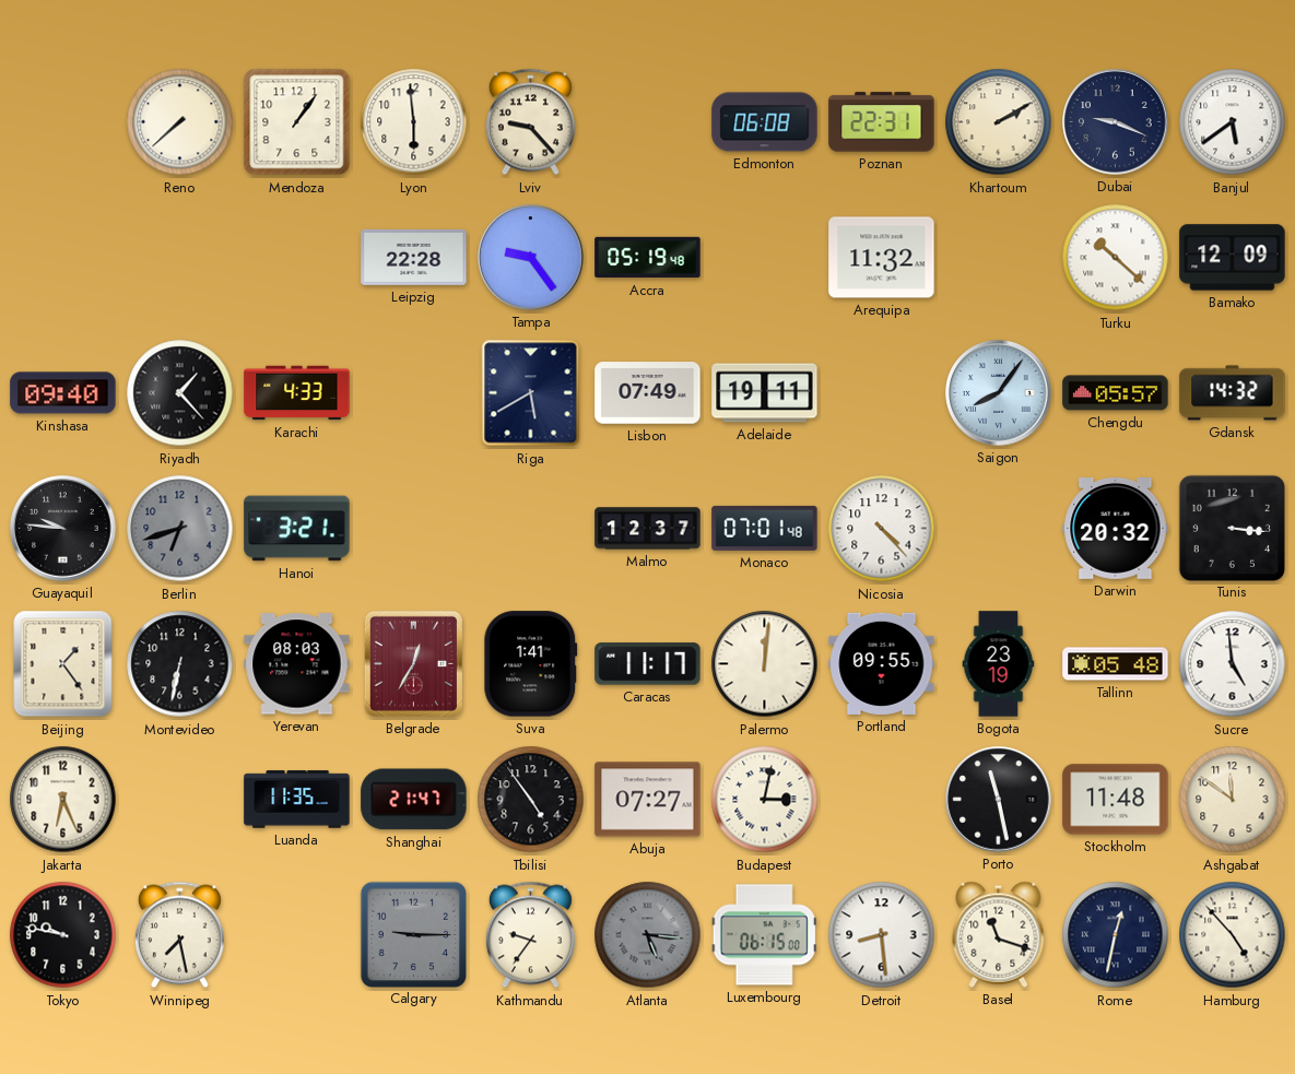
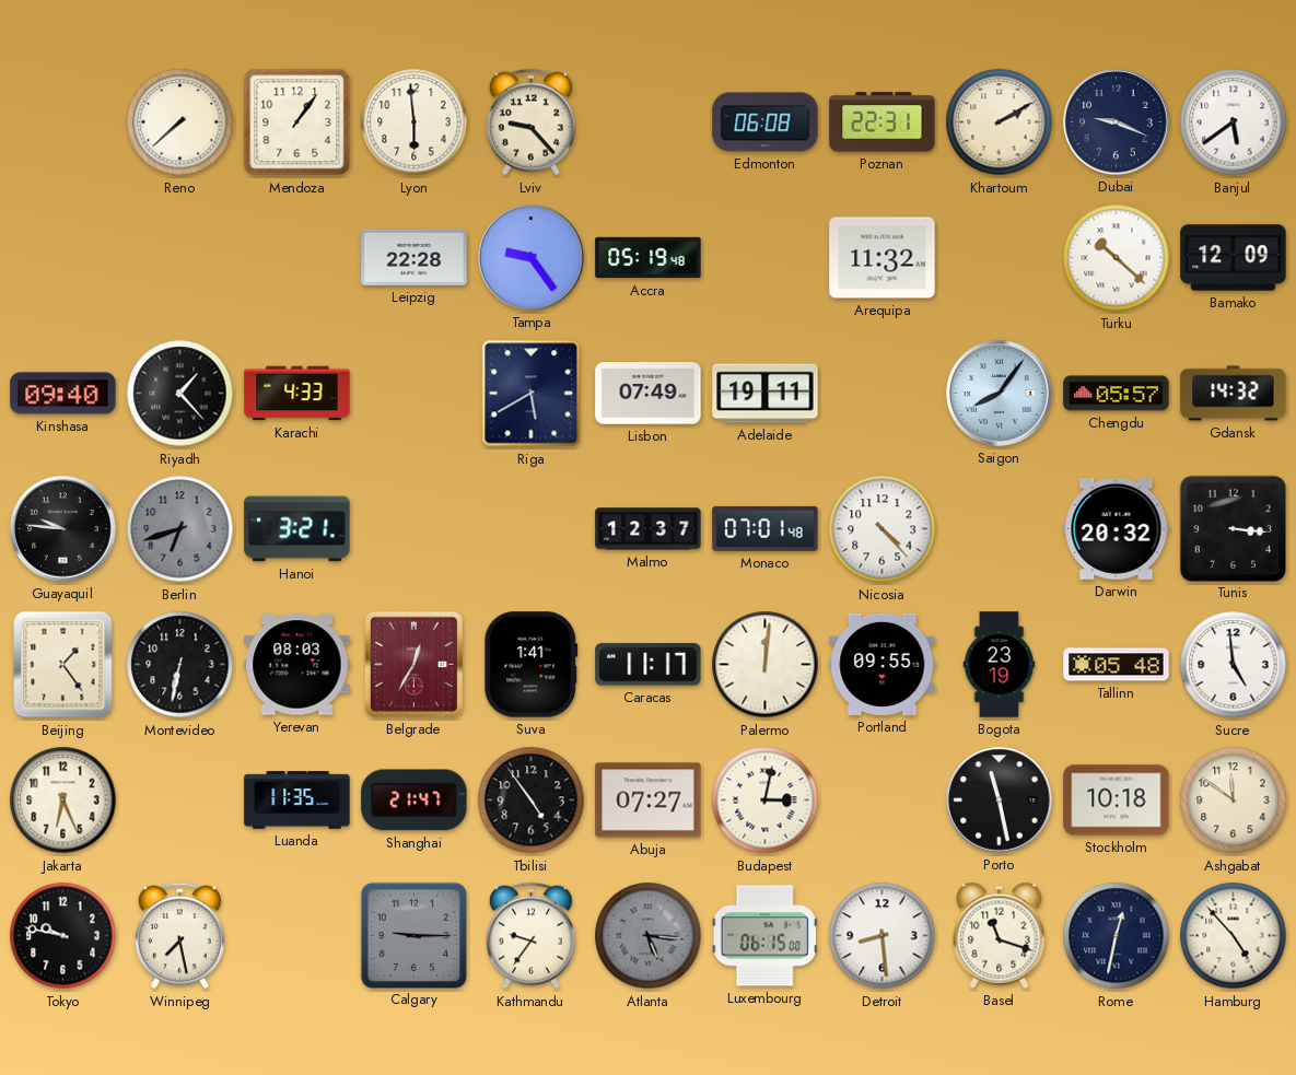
Stockholm: 11:48 -> 10:18 (1117, 801)
